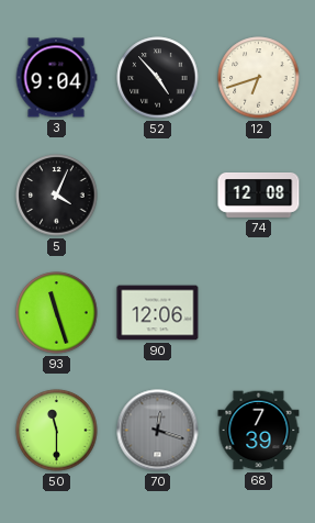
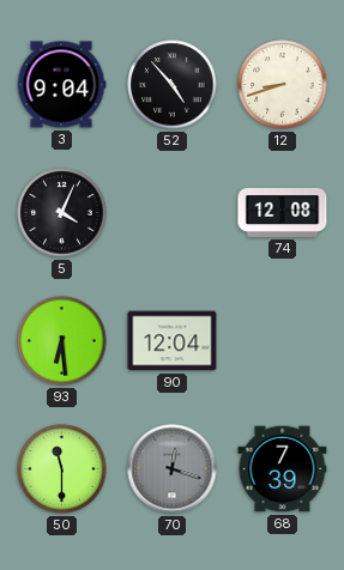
12: 6:42 -> 8:42 (283, 85)
93: 11:27 -> 6:29 (62, 341)
90: 12:06 -> 12:04 (173, 341)
